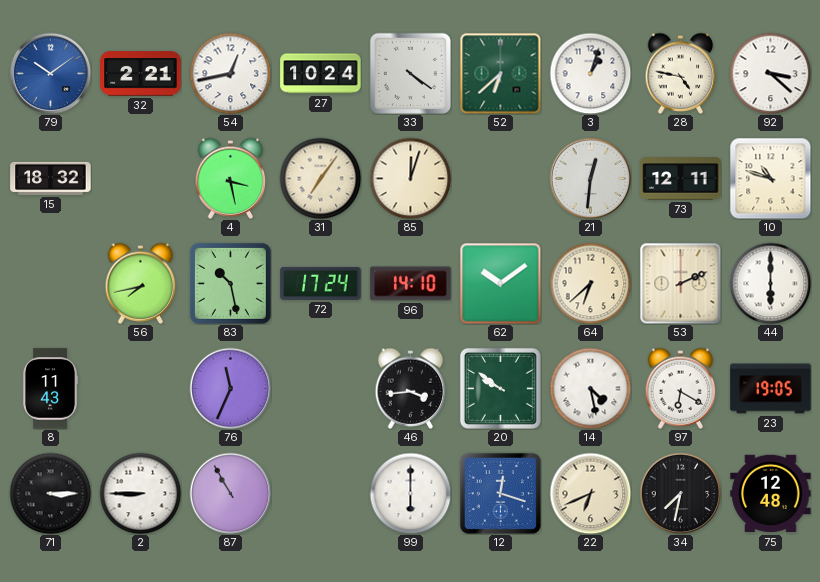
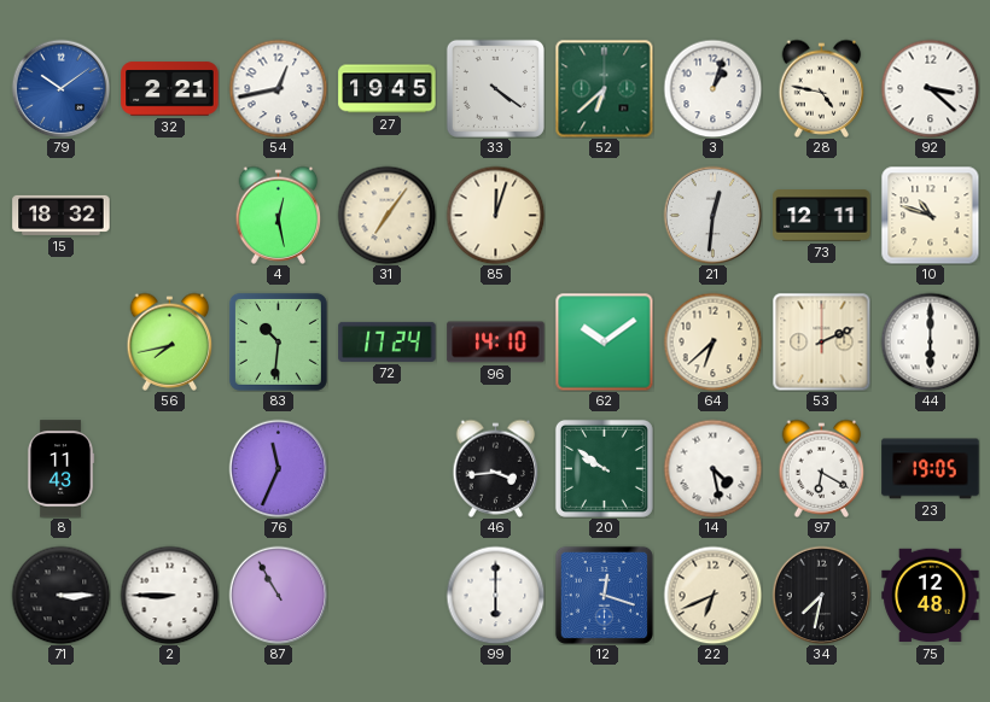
27: 10:24 -> 19:45 (388, 89)
4: 3:28 -> 12:28 (279, 215)
83: 10:28 -> 10:31 (278, 341)
